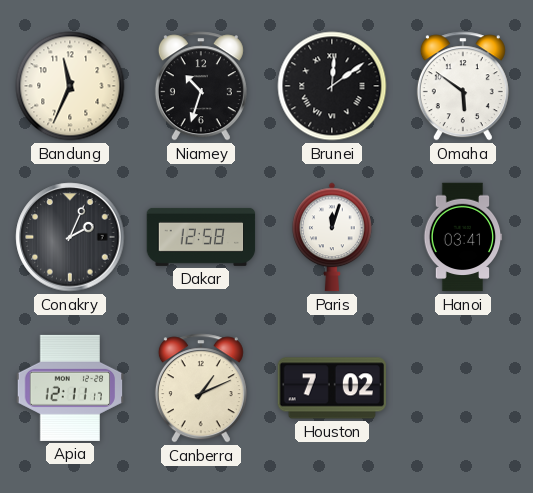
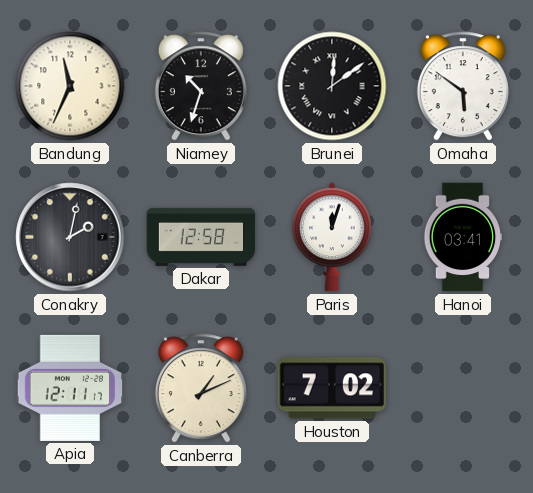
Conakry: 2:04 -> 2:02 (70, 237)
